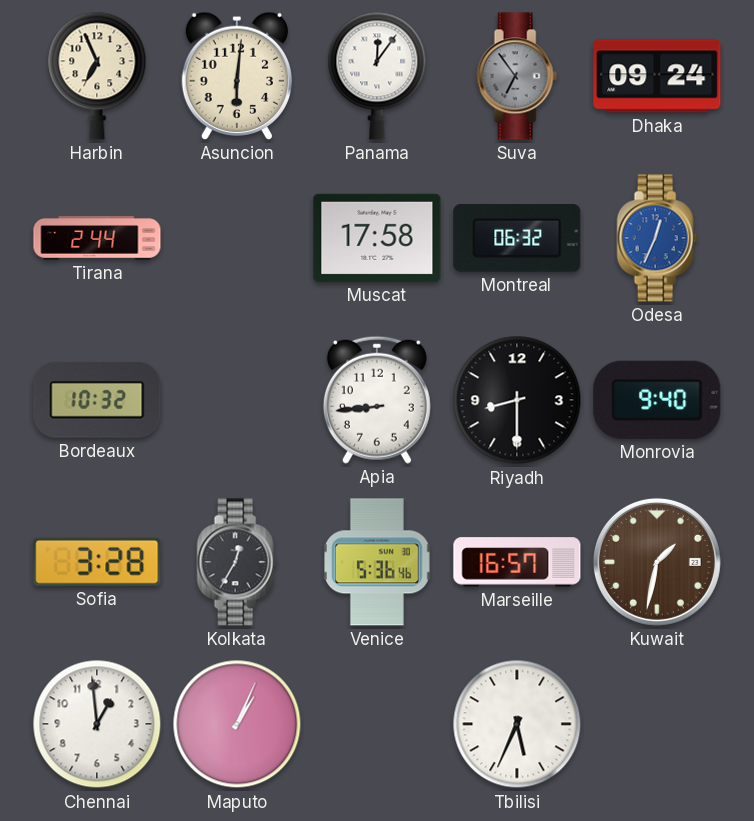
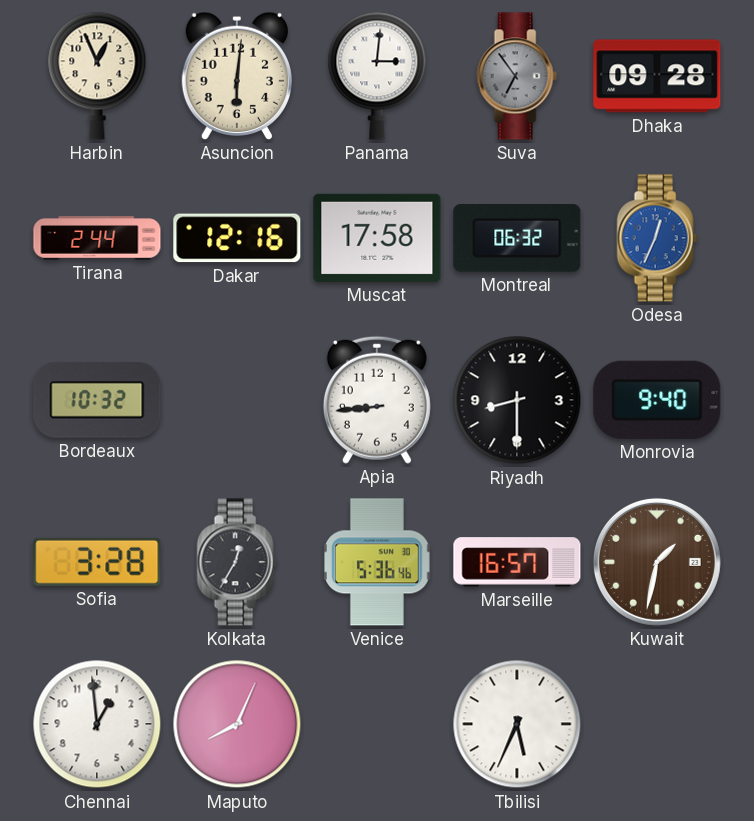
Harbin: 6:56 -> 12:56 (97, 76)
Panama: 12:06 -> 3:01 (377, 76)
Dhaka: 09:24 -> 09:28 (657, 76)
Dakar: none -> 12:16 (237, 238)
Maputo: 1:04 -> 8:04 (237, 724)
